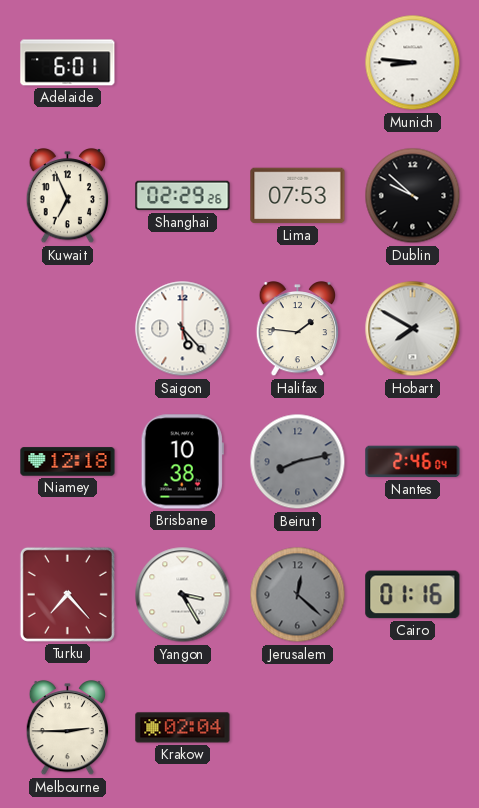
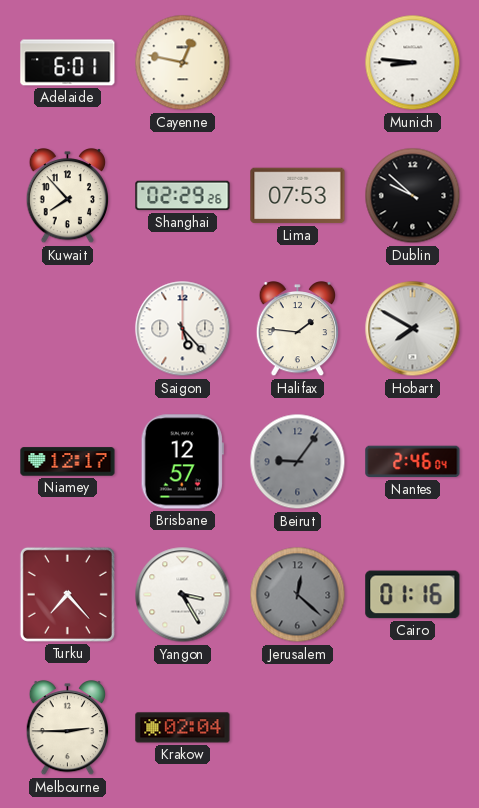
Cayenne: none -> 12:47 (183, 63)
Kuwait: 6:56 -> 7:53 (67, 197)
Niamey: 12:18 -> 12:17 (68, 462)
Brisbane: 10:38 -> 12:57 (182, 462)
Beirut: 8:13 -> 9:06 (298, 462)
